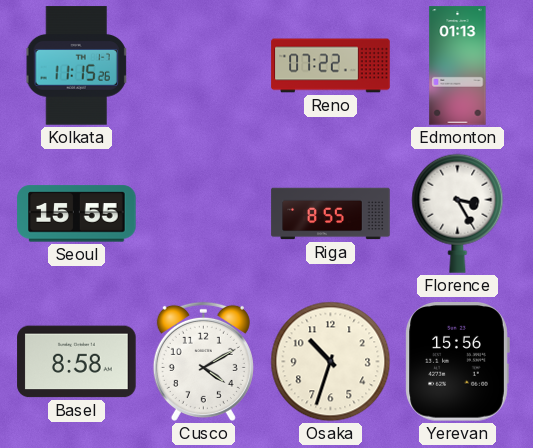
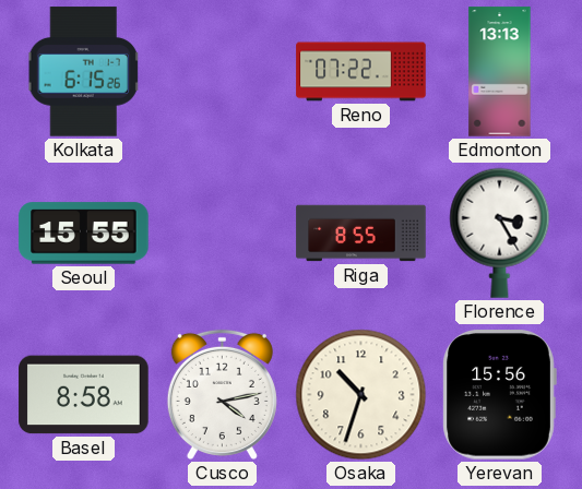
Kolkata: 11:15 -> 6:15 (84, 72)
Edmonton: 01:13 -> 13:13 (500, 72)
Cusco: 4:10 -> 4:13 (222, 394)
